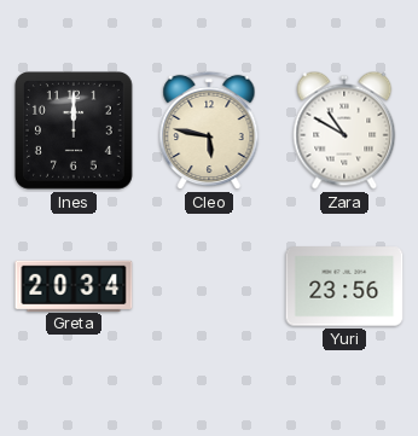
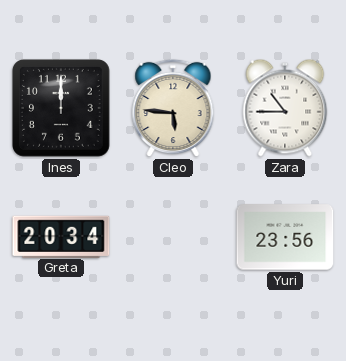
Cleo: 5:47 -> 5:46 (173, 108)
Zara: 10:50 -> 10:45 (285, 108)
